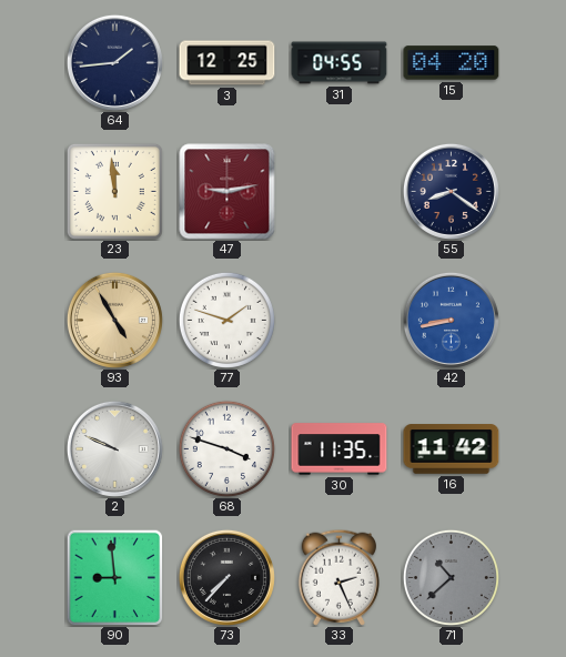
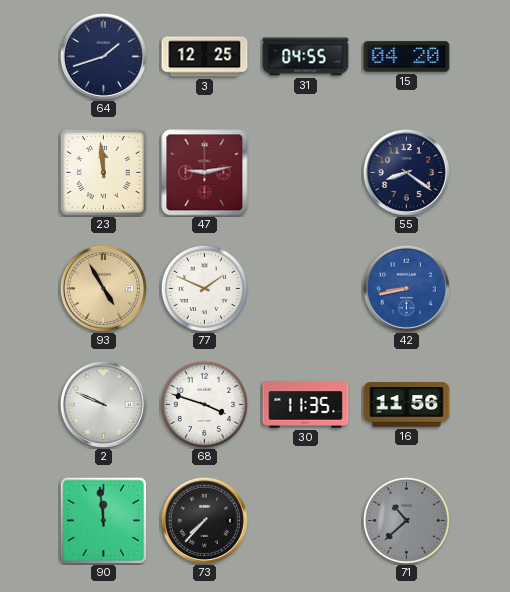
64: 1:44 -> 1:42 (103, 56)
77: 1:48 -> 1:49 (204, 288)
16: 11:42 -> 11:56 (407, 405)
90: 8:59 -> 11:59 (103, 520)
33: 2:26 -> none (338, 577)
